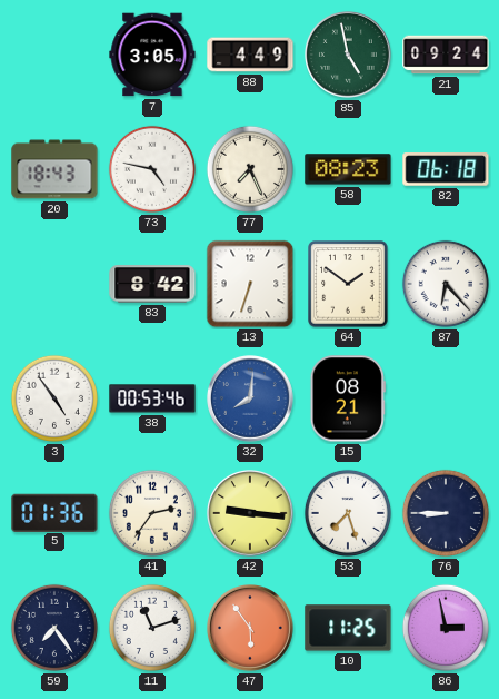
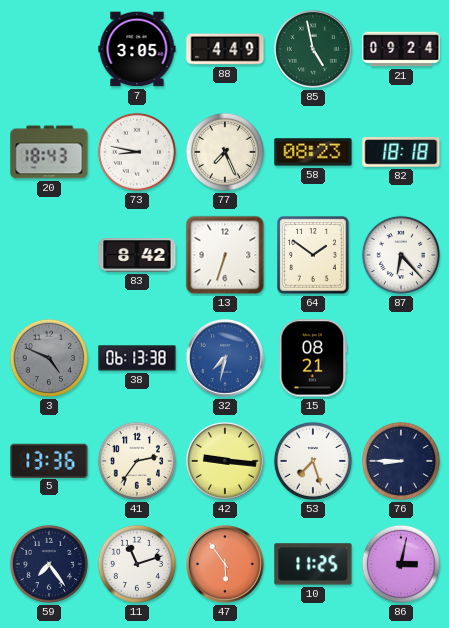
73: 4:47 -> 8:47 (137, 152)
82: 06:18 -> 18:18 (401, 152)
3: 4:54 -> 4:49 (49, 358)
3 dial: white -> grey (49, 358)
38: 00:53 -> 06:13 (137, 358)
32: 8:01 -> 7:32 (226, 359)
5: 01:36 -> 13:36 (49, 460)
86: 2:58 -> 3:02 (401, 564)
